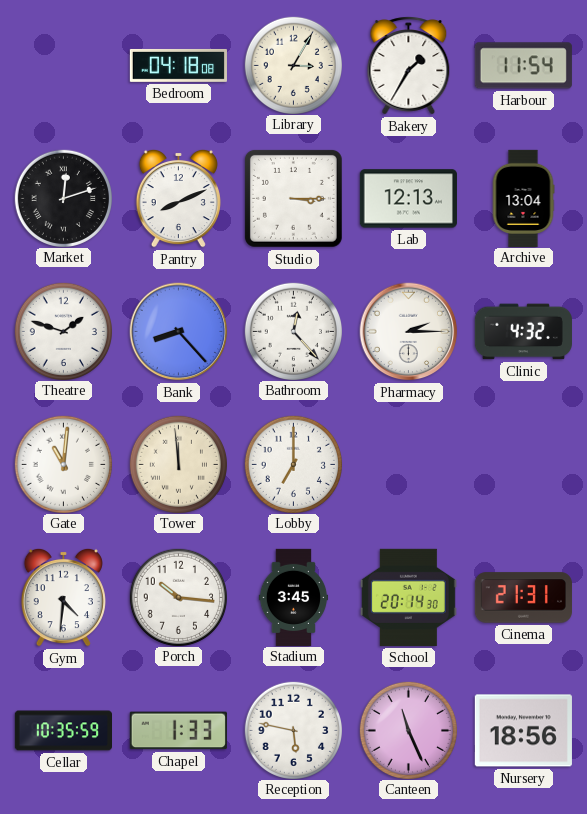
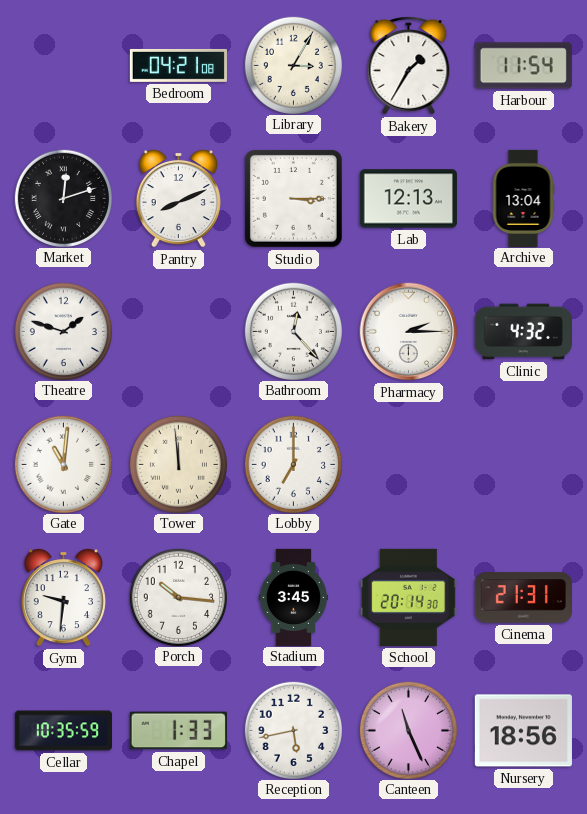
Bedroom: 04:18 -> 04:21 (178, 65)
Bank: 8:23 -> none (179, 332)
Gym: 4:31 -> 9:31 (63, 597)
Reception: 5:47 -> 5:43 (293, 730)
